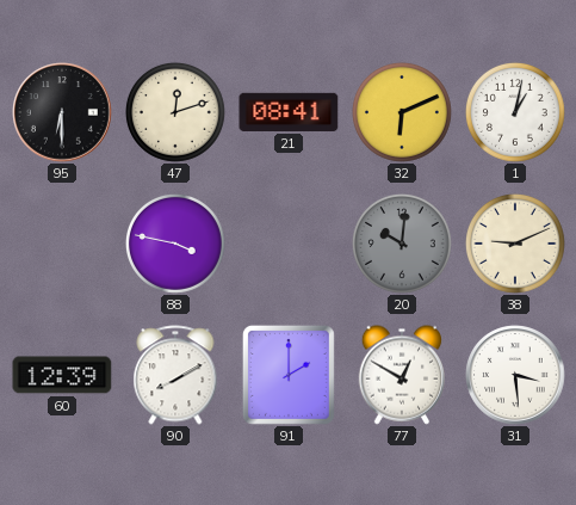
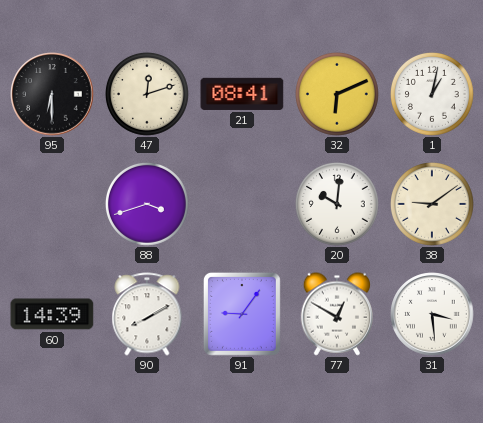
88: 3:47 -> 3:42 (147, 204)
20 dial: grey -> white (337, 204)
38: 9:11 -> 9:09 (432, 204)
60: 12:39 -> 14:39 (52, 314)
91: 2:00 -> 9:06 (242, 314)
